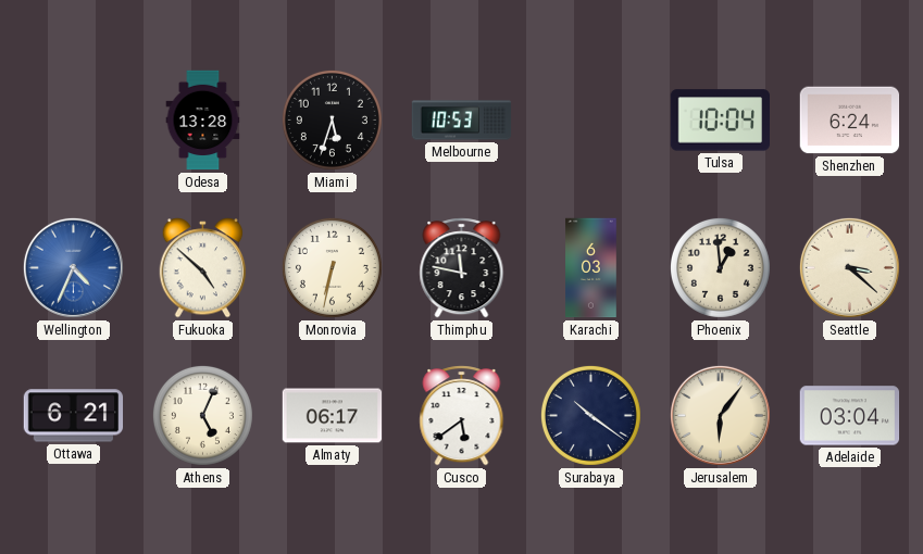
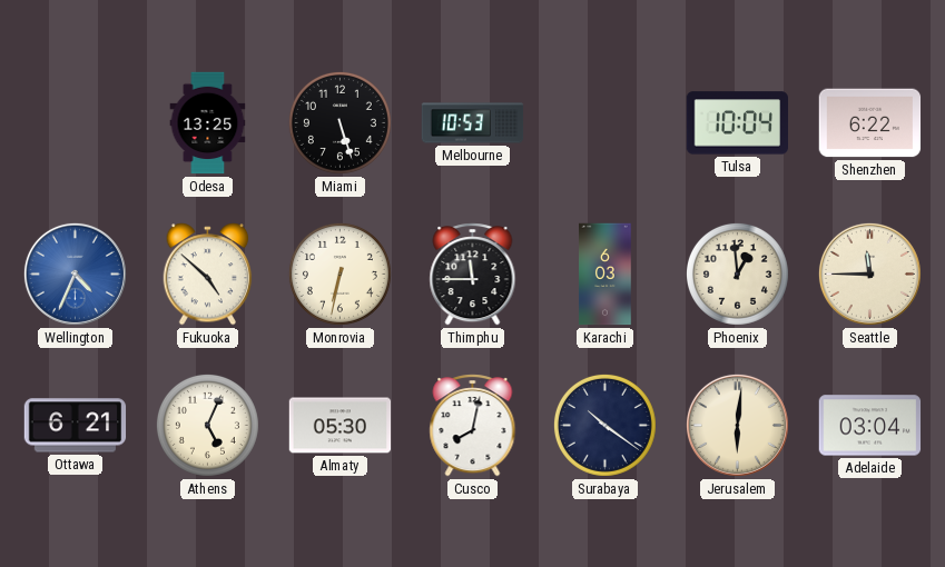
Odesa: 13:28 -> 13:25 (208, 123)
Miami: 5:33 -> 5:27 (339, 122)
Shenzhen: 6:24 -> 6:22 (870, 123)
Thimphu: 11:47 -> 11:45 (473, 275)
Seattle: 3:22 -> 11:45 (869, 273)
Almaty: 06:17 -> 05:30 (341, 426)
Cusco: 5:39 -> 8:02 (473, 426)
Jerusalem: 6:06 -> 6:01 (737, 425)
